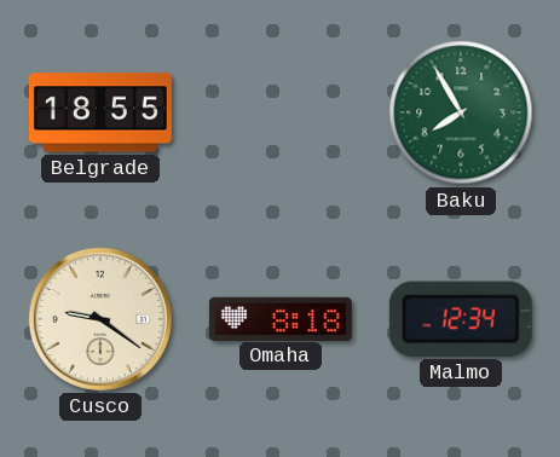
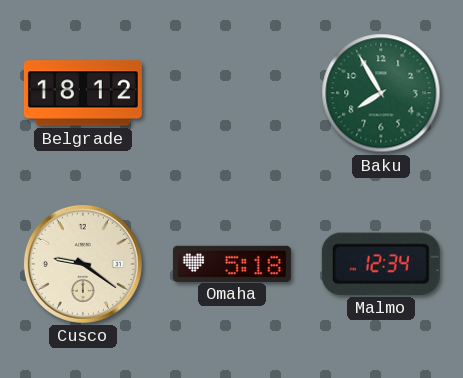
Belgrade: 18:55 -> 18:12 (83, 93)
Omaha: 8:18 -> 5:18 (232, 263)
